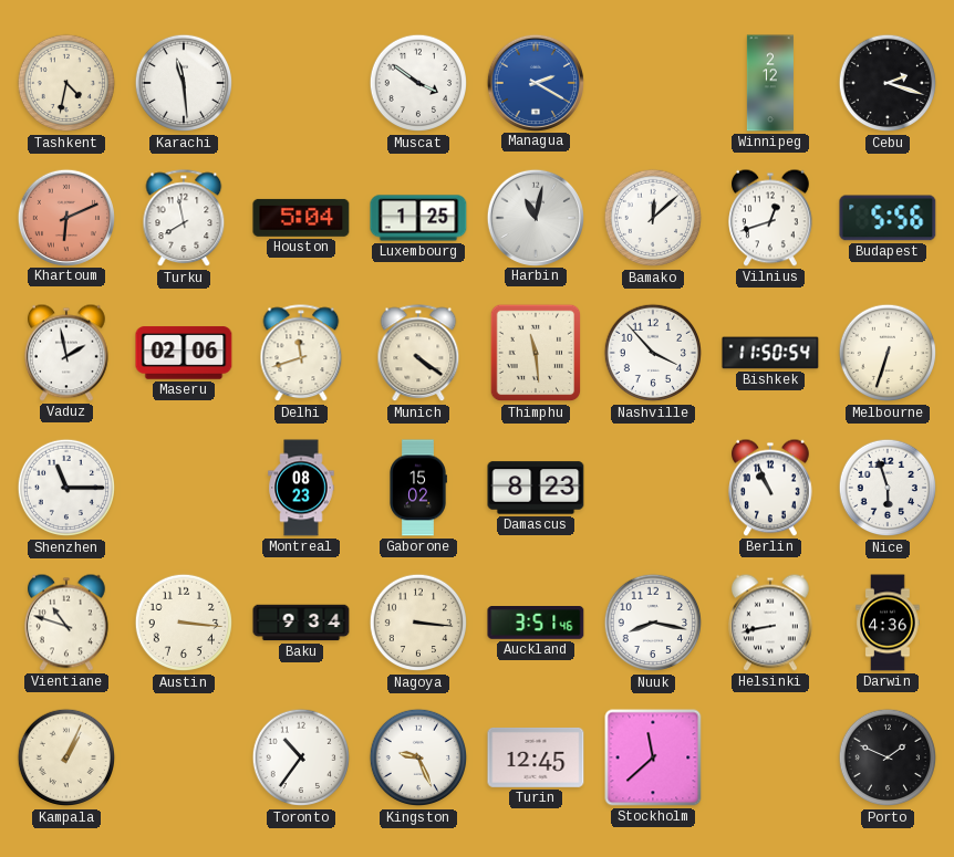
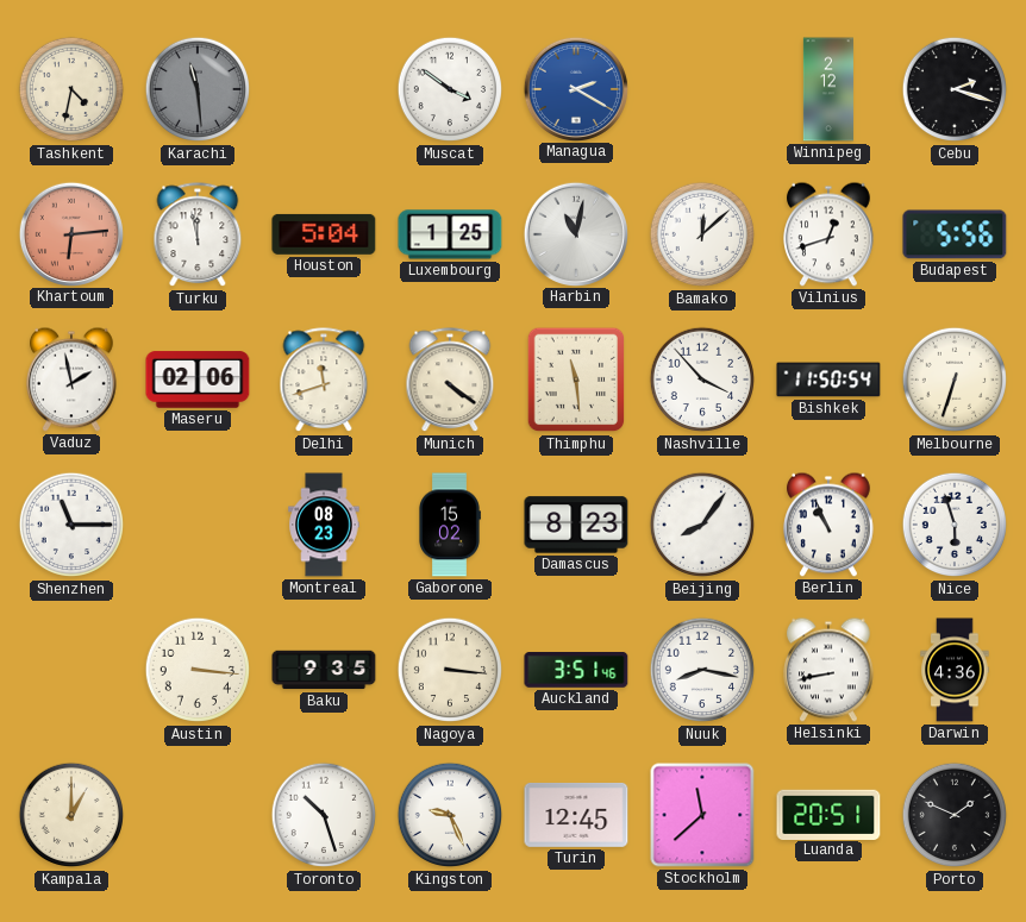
Karachi dial: white -> grey (198, 89)
Khartoum: 6:11 -> 6:14 (70, 233)
Turku: 7:58 -> 11:58 (198, 236)
Beijing: none -> 8:06 (702, 525)
Vientiane: 10:48 -> none (68, 623)
Baku: 9:34 -> 9:35 (324, 670)
Kampala: 1:04 -> 1:00 (71, 815)
Toronto: 10:36 -> 10:27 (324, 815)
Luanda: none -> 20:51 (828, 814)
